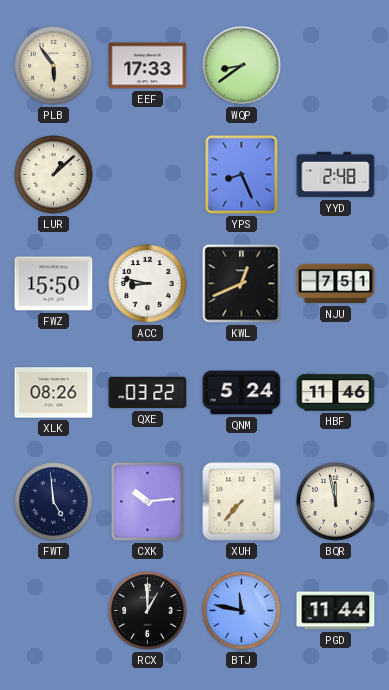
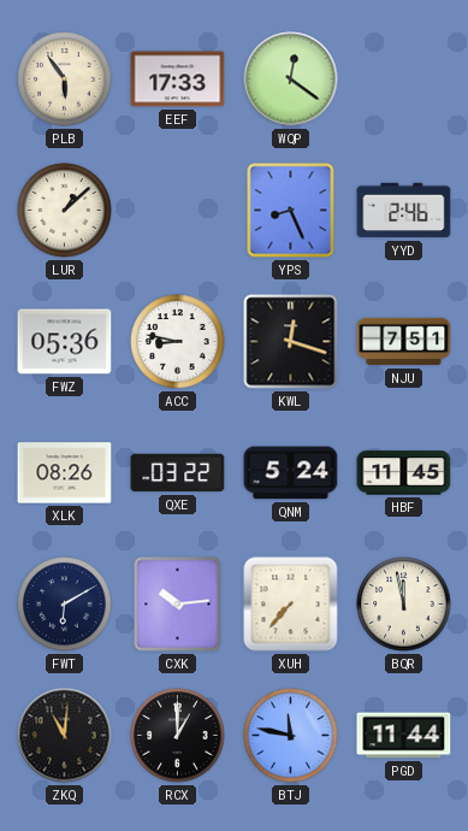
WQP: 8:39 -> 12:21 (291, 79)
YYD: 2:48 -> 2:46 (404, 211)
FWZ: 15:50 -> 05:36 (65, 342)
KWL: 12:41 -> 12:18 (291, 342)
HBF: 11:46 -> 11:45 (404, 473)
FWT: 4:59 -> 6:10 (65, 605)
ZKQ: none -> 11:01 (65, 736)
